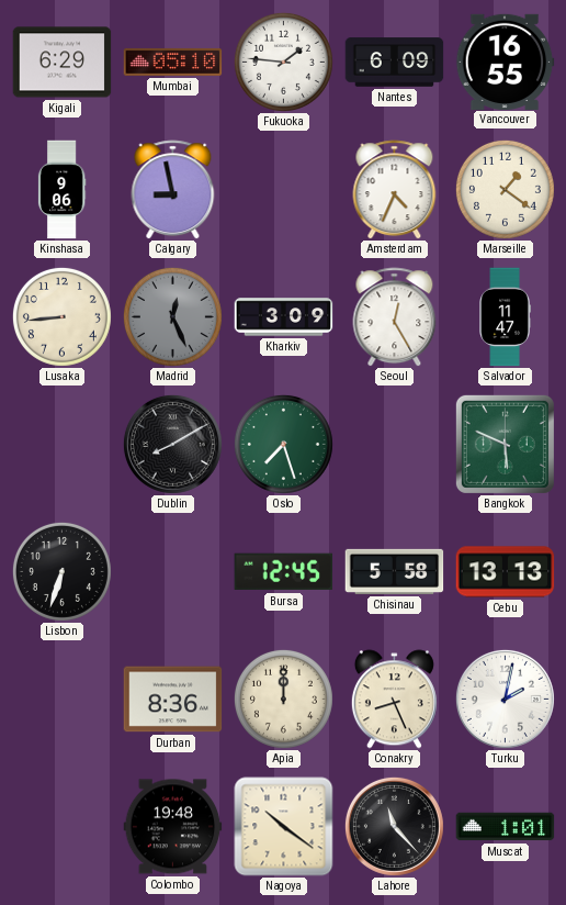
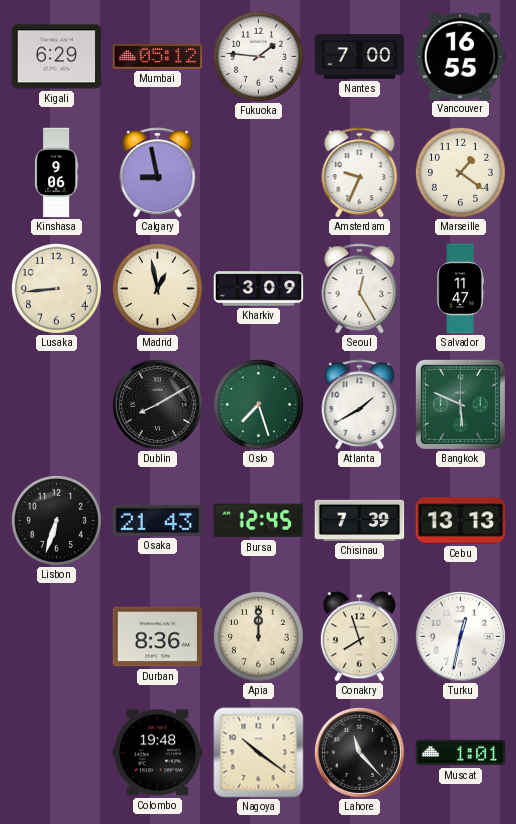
Mumbai: 05:10 -> 05:12 (158, 56)
Nantes: 6:09 -> 7:00 (360, 57)
Amsterdam: 4:34 -> 9:34 (360, 173)
Madrid: 12:26 -> 12:58 (157, 288)
Madrid dial: grey -> cream (157, 288)
Atlanta: none -> 1:40 (360, 405)
Osaka: none -> 21:43 (158, 520)
Chisinau: 5:58 -> 7:39 (360, 520)
Conakry: 8:26 -> 7:57 (359, 637)
Turku: 2:02 -> 12:32 (460, 636)
